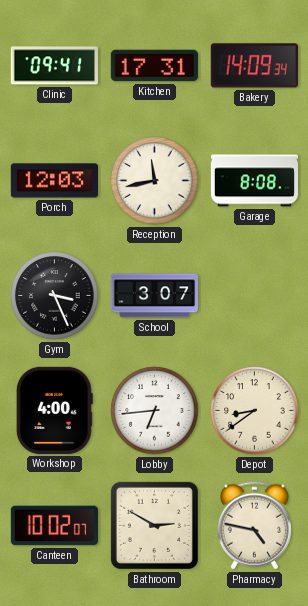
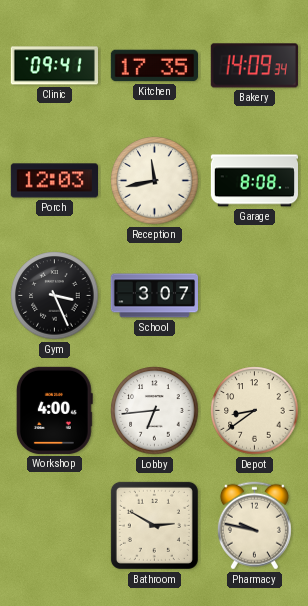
Kitchen: 17:31 -> 17:35 (154, 66)
Canteen: 10:02 -> none (54, 526)
Pharmacy: 4:47 -> 9:47 (254, 526)
